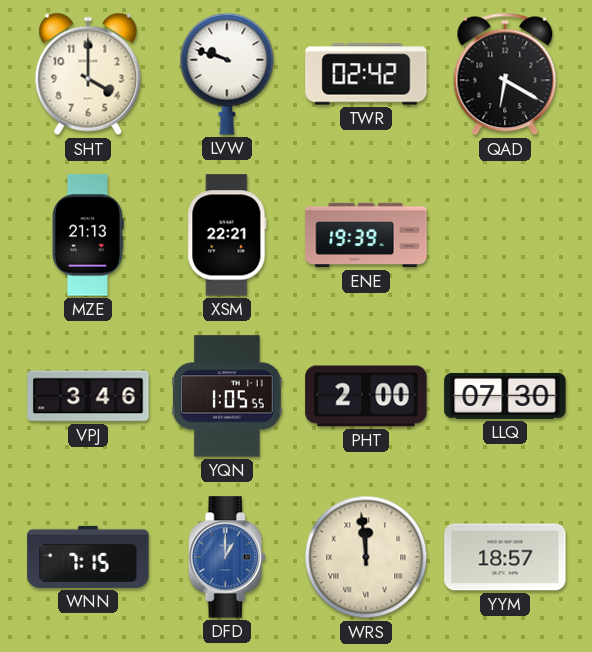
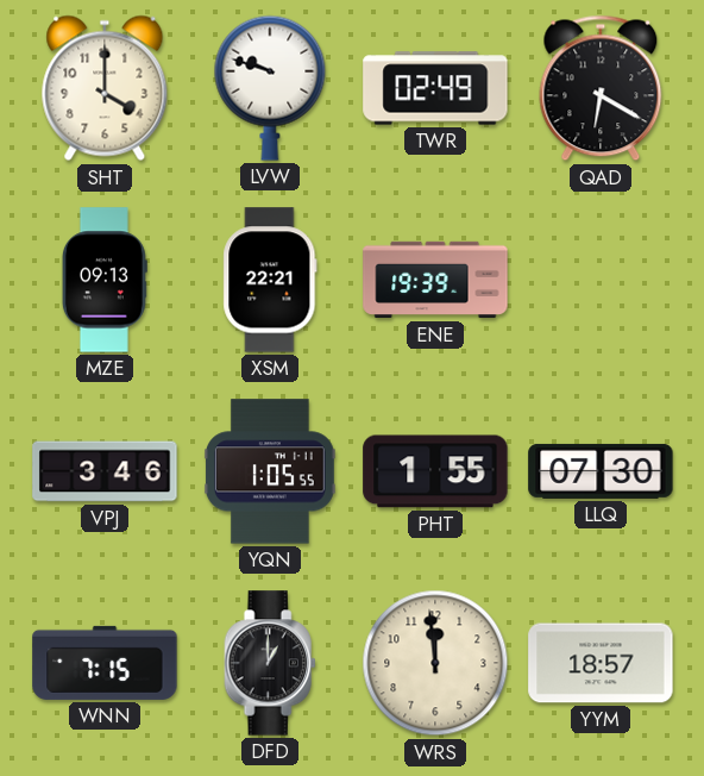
TWR: 02:42 -> 02:49 (435, 88)
MZE: 21:13 -> 09:13 (105, 280)
PHT: 2:00 -> 1:55 (435, 471)
DFD dial: blue -> black (270, 663)
WRS numerals: Roman -> Arabic (435, 663)
